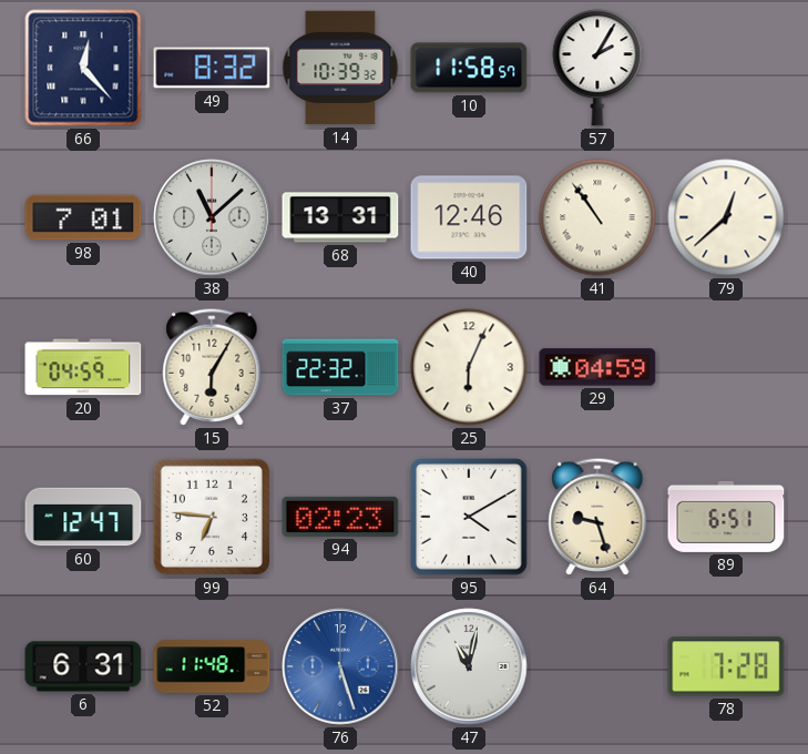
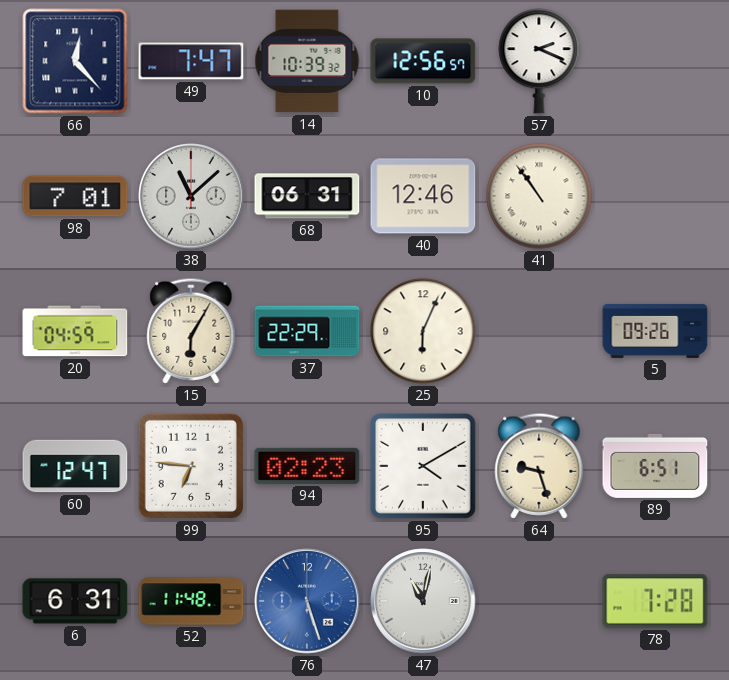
49: 8:32 -> 7:47 (191, 61)
10: 11:58 -> 12:56 (423, 61)
57: 2:05 -> 2:19 (539, 61)
68: 13:31 -> 06:31 (307, 196)
79: 12:38 -> none (726, 217)
37: 22:32 -> 22:29 (307, 331)
29: 04:59 -> none (597, 367)
5: none -> 09:26 (655, 331)
